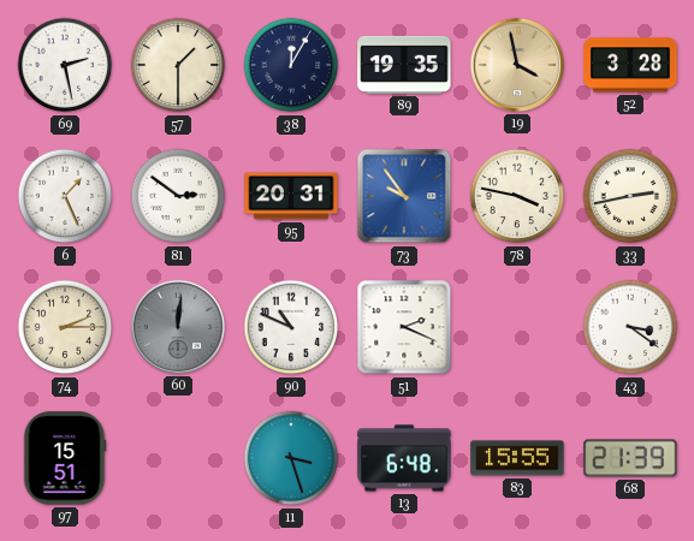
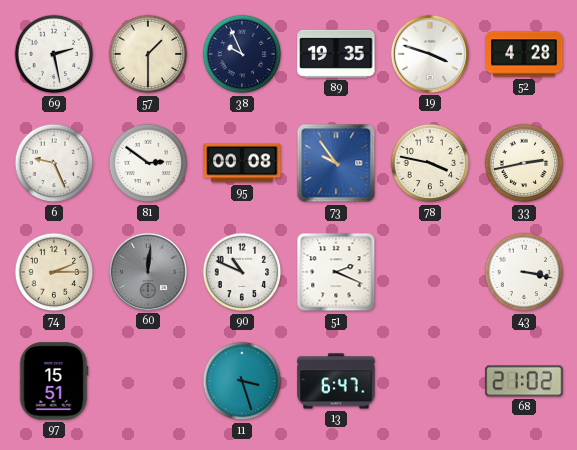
38: 12:05 -> 9:56 (242, 54)
19: 3:58 -> 3:48 (430, 54)
19 dial: champagne -> white (430, 54)
52: 3:28 -> 4:28 (524, 54)
6: 1:26 -> 9:26 (54, 163)
95: 20:31 -> 00:08 (242, 163)
43: 3:21 -> 3:17 (524, 272)
13: 6:48 -> 6:47 (336, 381)
83: 15:55 -> none (517, 458)
68: 21:39 -> 21:02 (524, 381)
